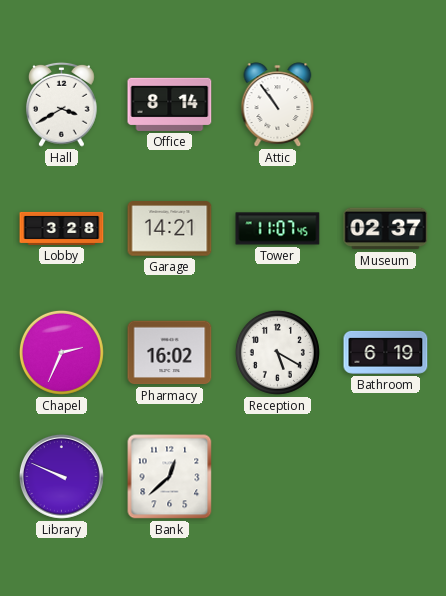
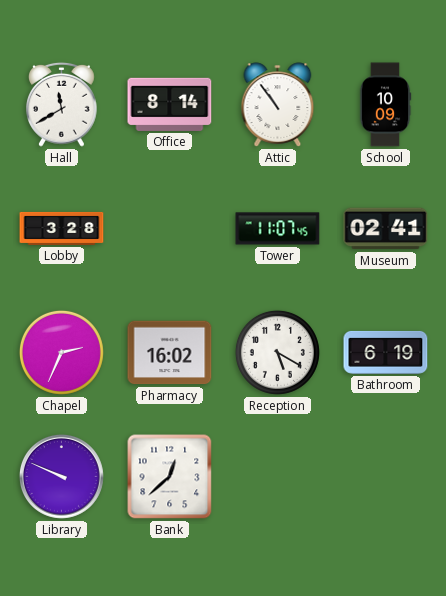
Hall: 3:40 -> 11:40 (62, 104)
School: none -> 10:09 (385, 105)
Garage: 14:21 -> none (170, 229)
Museum: 02:37 -> 02:41 (386, 229)
